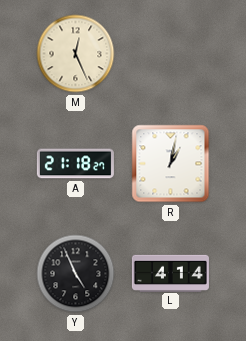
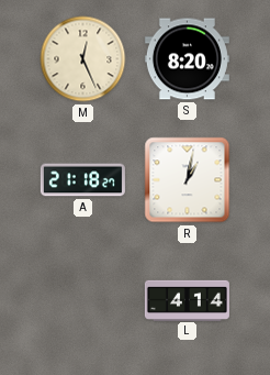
S: none -> 8:20 (187, 59)
Y: 4:56 -> none (76, 274)
